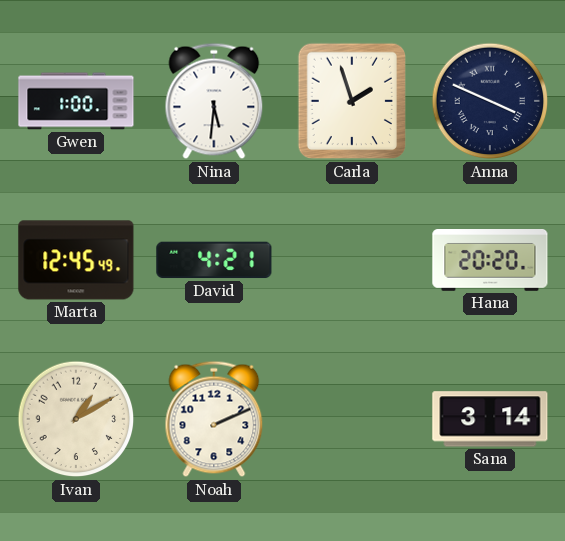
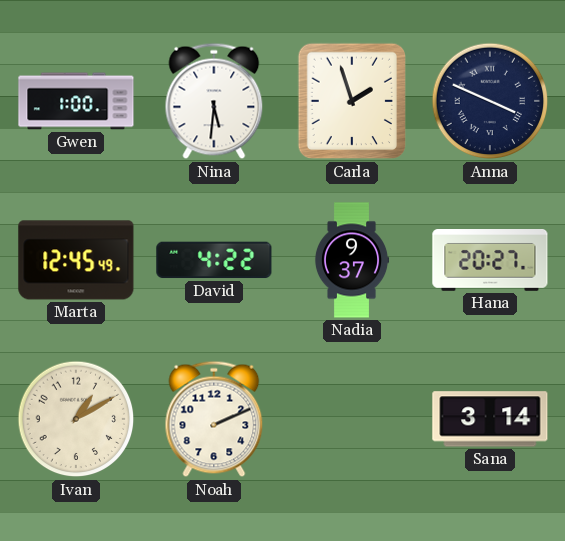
David: 4:21 -> 4:22 (214, 260)
Nadia: none -> 9:37 (352, 260)
Hana: 20:20 -> 20:27 (490, 261)
